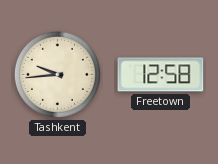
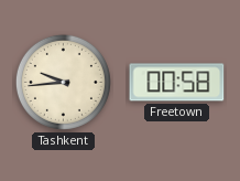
Freetown: 12:58 -> 00:58 (177, 83)
